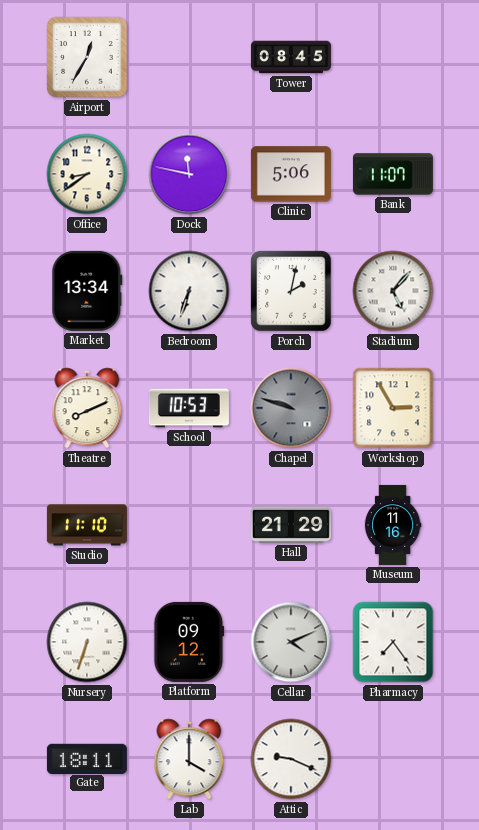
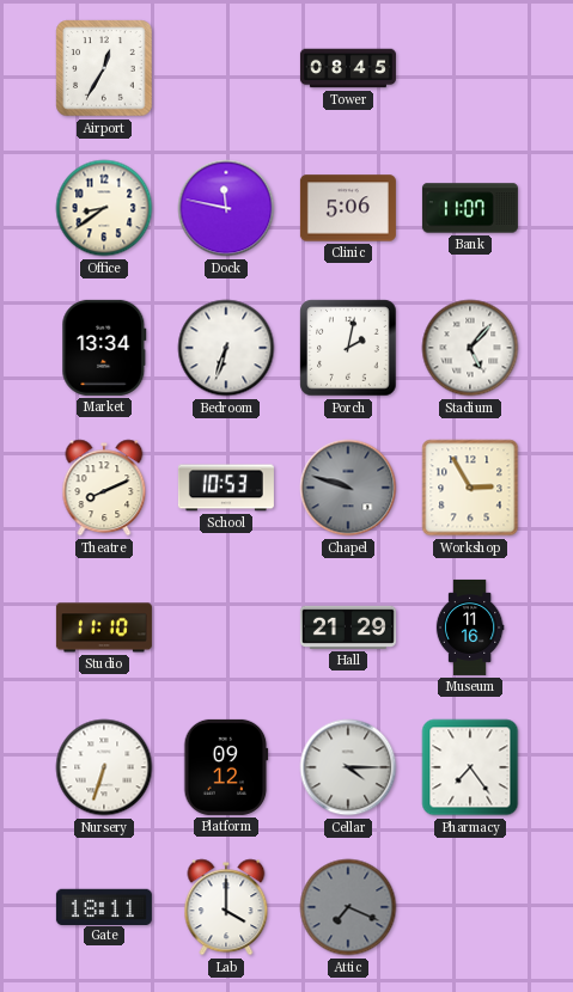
Cellar: 4:11 -> 4:15 (348, 767)
Attic: 9:19 -> 7:19 (348, 907)
Attic dial: white -> grey (348, 907)
